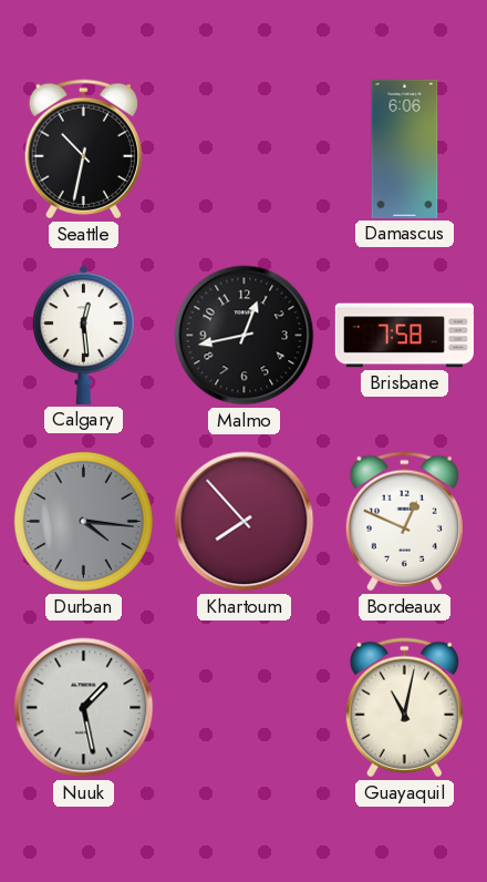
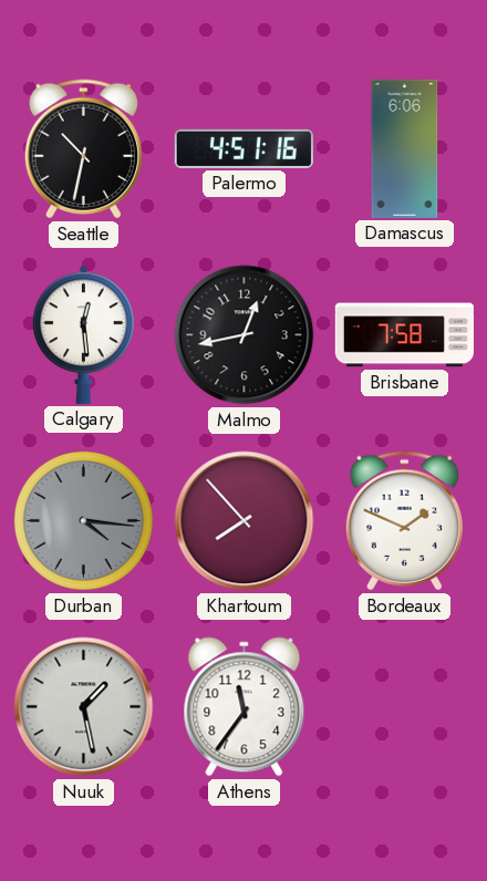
Palermo: none -> 4:51 (244, 148)
Bordeaux: 12:49 -> 1:49 (404, 521)
Athens: none -> 11:36 (245, 707)
Guayaquil: 11:02 -> none (404, 708)
